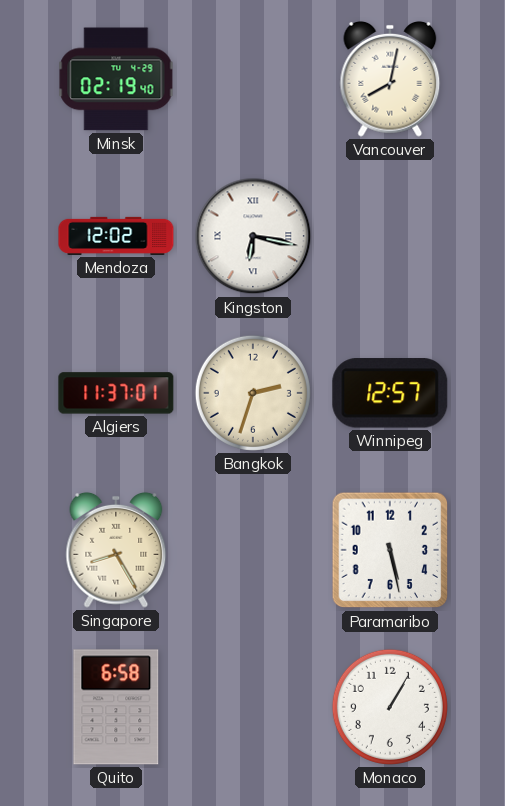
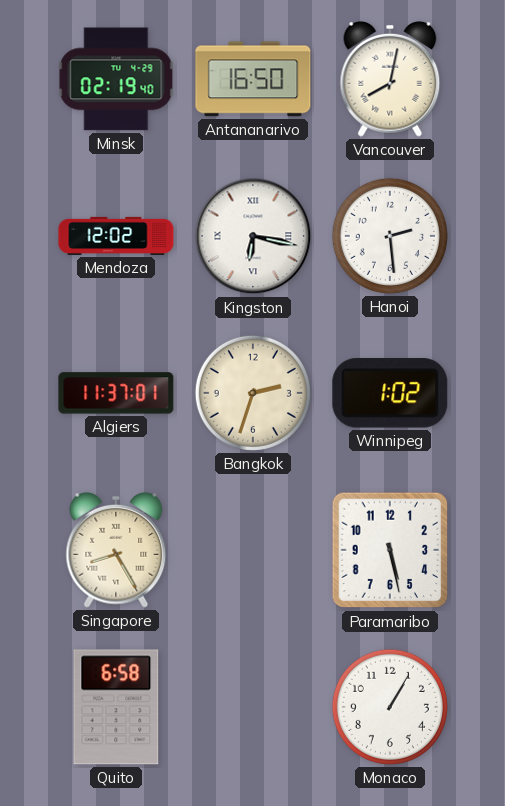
Antananarivo: none -> 16:50 (253, 79)
Hanoi: none -> 2:29 (390, 236)
Winnipeg: 12:57 -> 1:02 (390, 393)
